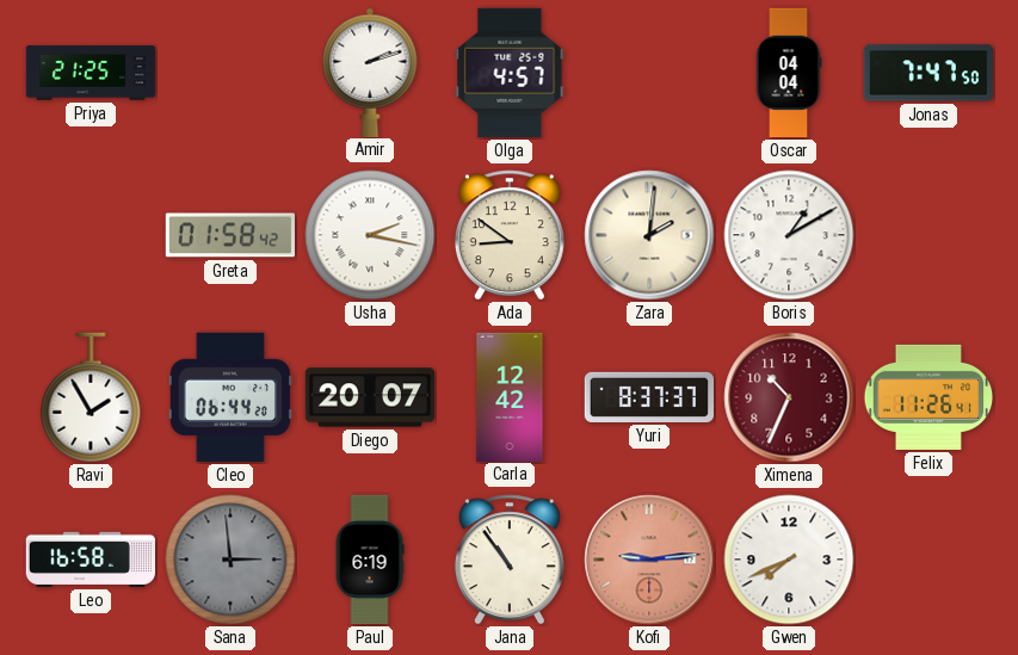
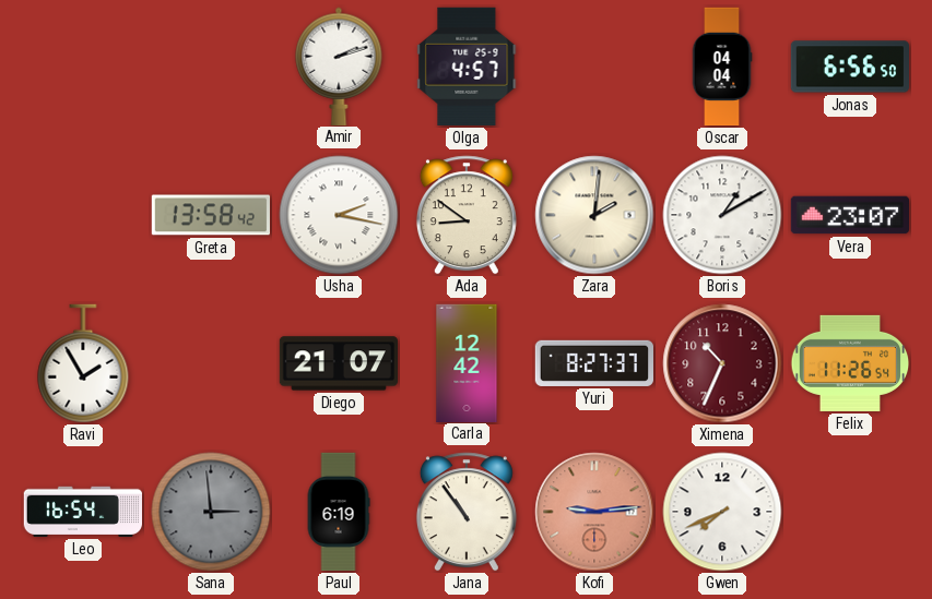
Priya: 21:25 -> none (91, 73)
Jonas: 7:47 -> 6:56 (849, 67)
Greta: 01:58 -> 13:58 (210, 215)
Vera: none -> 23:07 (849, 215)
Cleo: 06:44 -> none (229, 397)
Diego: 20:07 -> 21:07 (338, 363)
Yuri: 8:37 -> 8:27 (593, 363)
Felix: 11:26:41 -> 11:26:54 (850, 363)
Leo: 16:58 -> 16:54 (82, 512)
